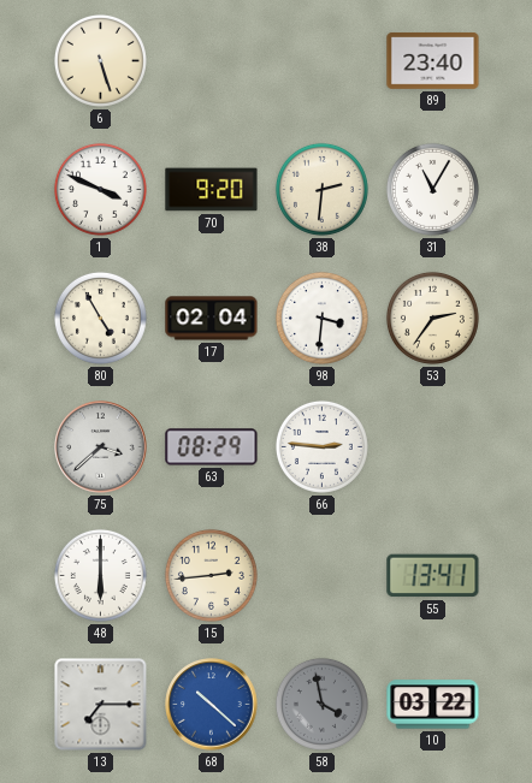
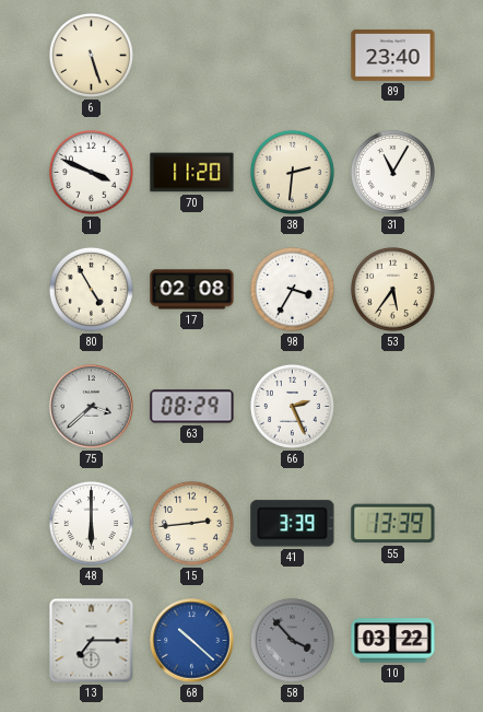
70: 9:20 -> 11:20 (192, 173)
17: 02:04 -> 02:08 (192, 290)
98: 3:31 -> 3:35 (292, 289)
53: 2:36 -> 5:36 (392, 289)
66: 2:46 -> 2:26 (292, 406)
41: none -> 3:39 (293, 524)
55: 13:41 -> 13:39 (393, 524)
58: 3:58 -> 3:53 (292, 640)
